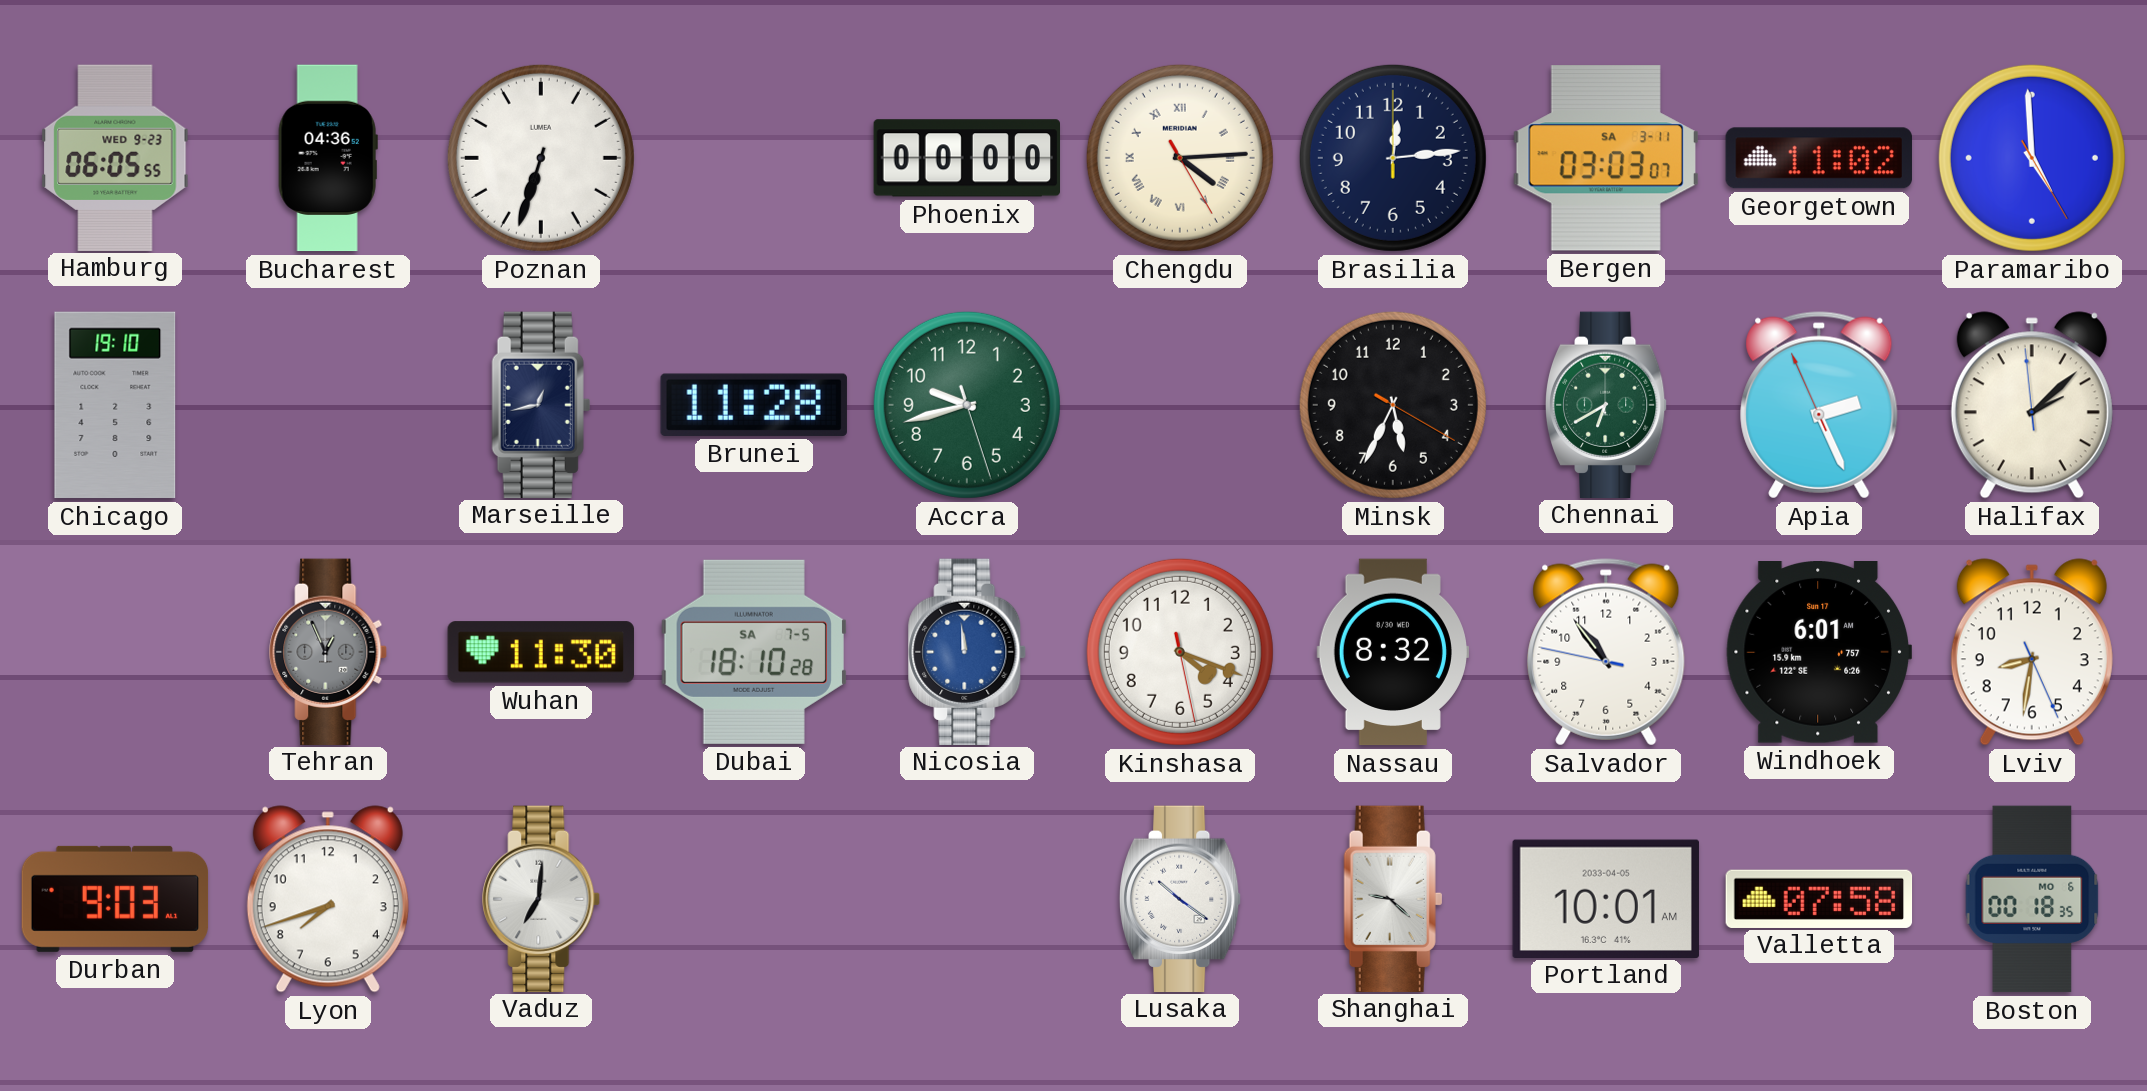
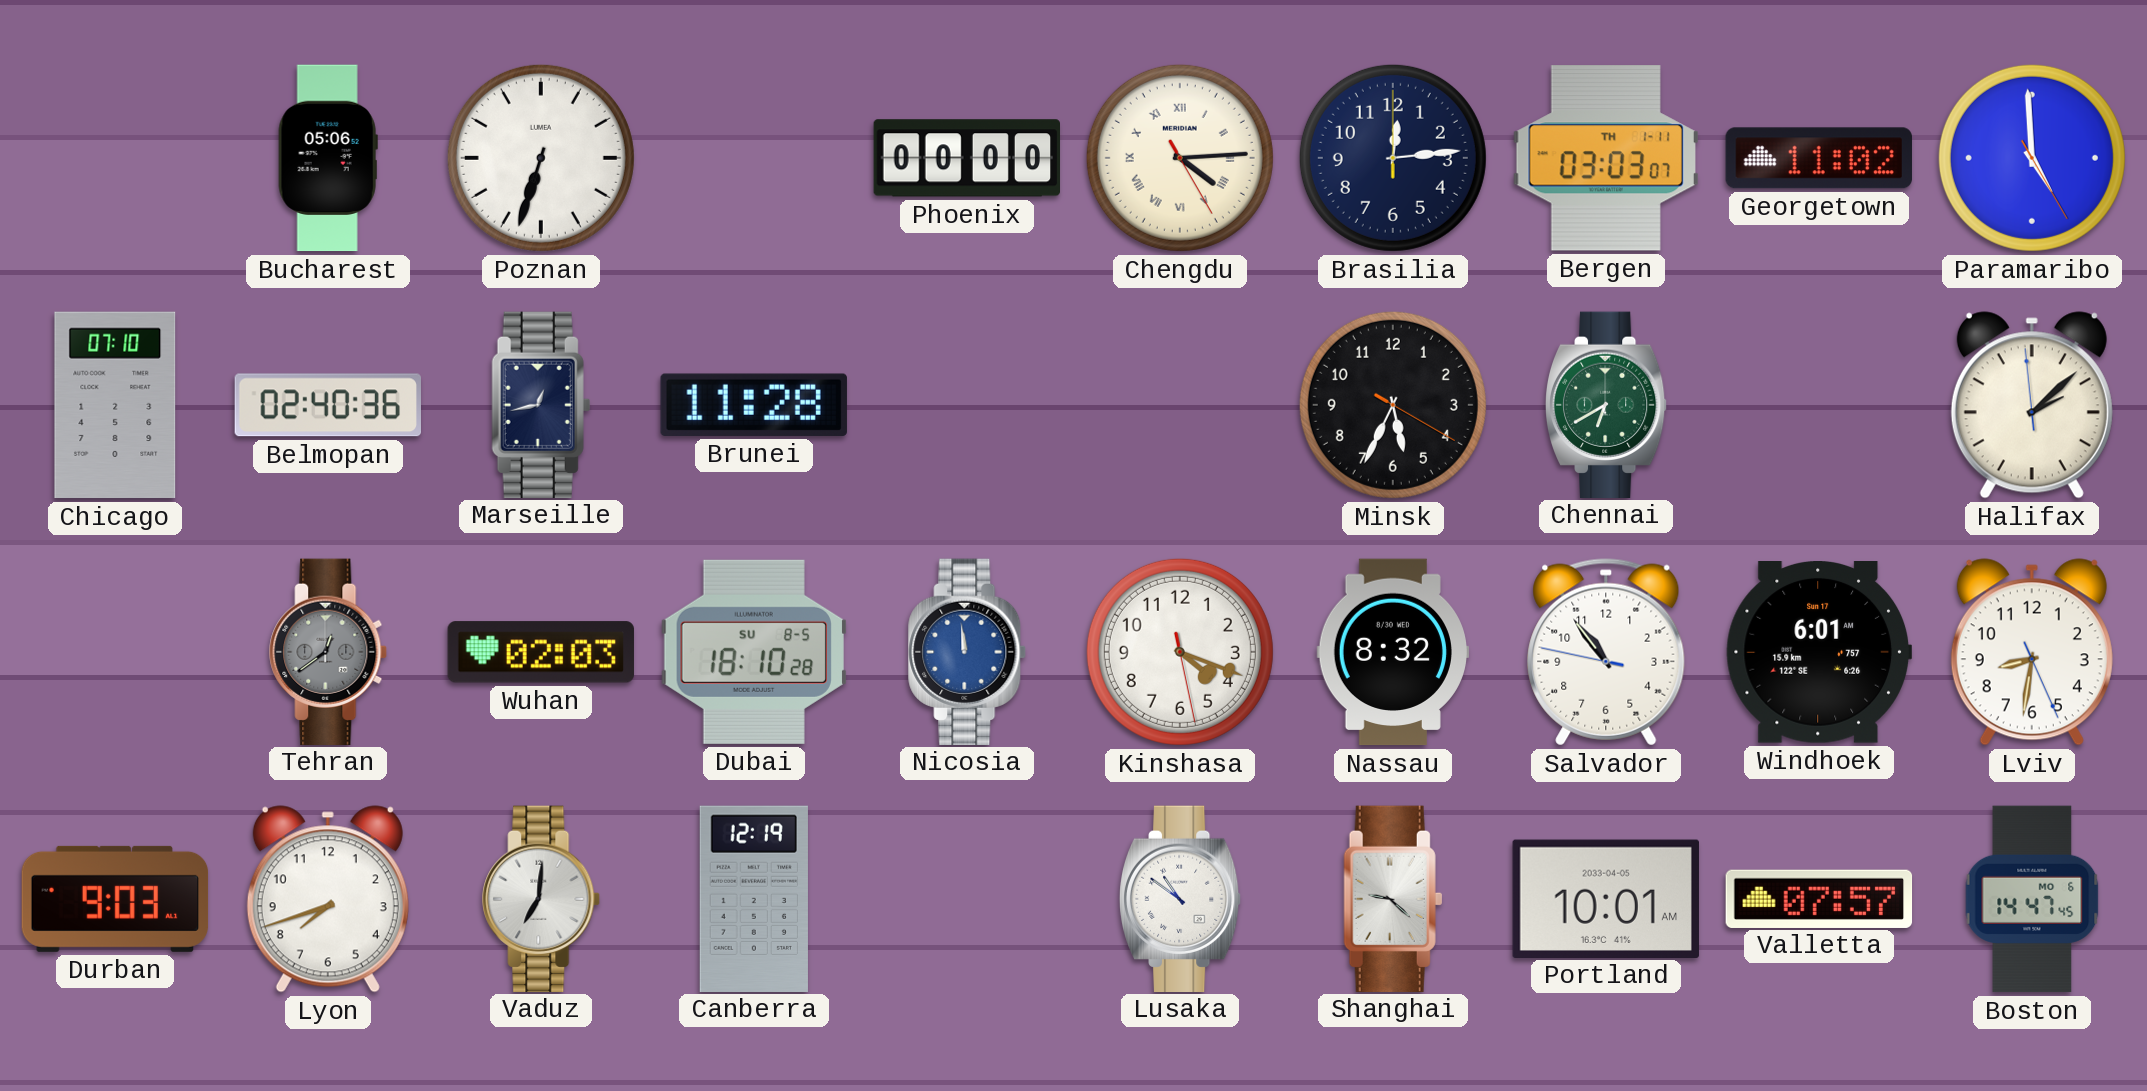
Hamburg: 06:05 -> none (115, 157)
Bucharest: 04:36 -> 05:06 (328, 158)
Bergen date: SA 3-11 -> TH 1-11 (1606, 158)
Chicago: 19:10 -> 07:10 (115, 405)
Belmopan: none -> 02:40 (327, 405)
Accra: 9:42 -> none (967, 405)
Apia: 2:25 -> none (1819, 405)
Tehran: 12:56 -> 12:39 (329, 651)
Wuhan: 11:30 -> 02:03 (541, 652)
Dubai date: SA 7-5 -> SU 8-5 (754, 652)
Canberra: none -> 12:19 (754, 898)
Lusaka: 10:21 -> 10:51 (1180, 898)
Valletta: 07:58 -> 07:57 (1819, 898)
Boston: 00:18 -> 14:47 (2032, 899)
